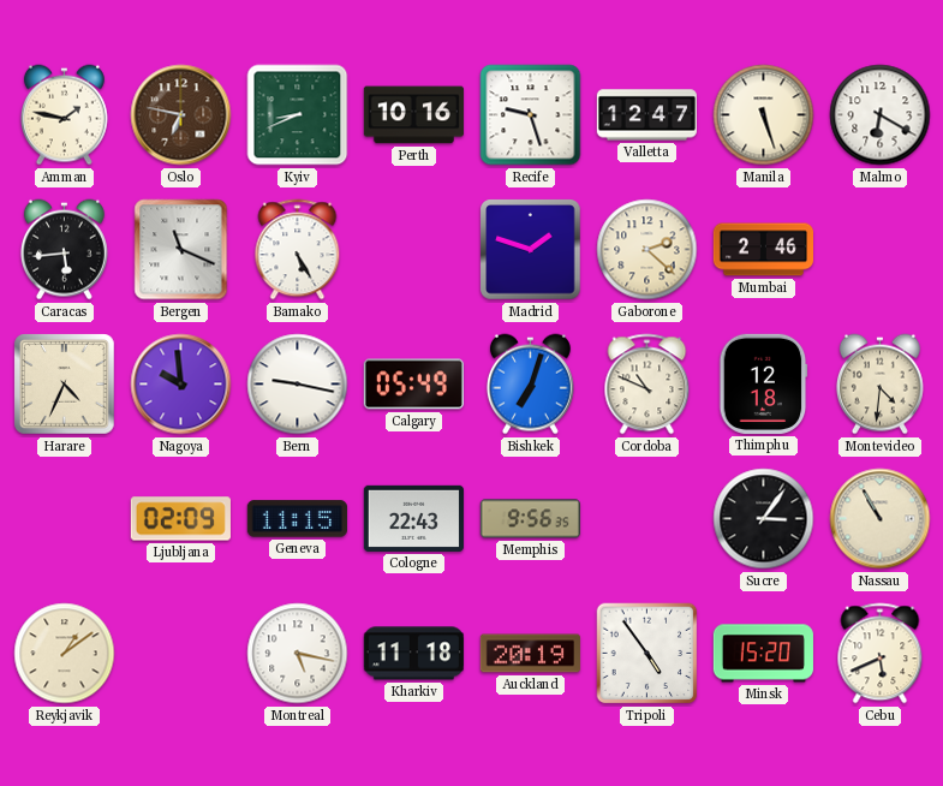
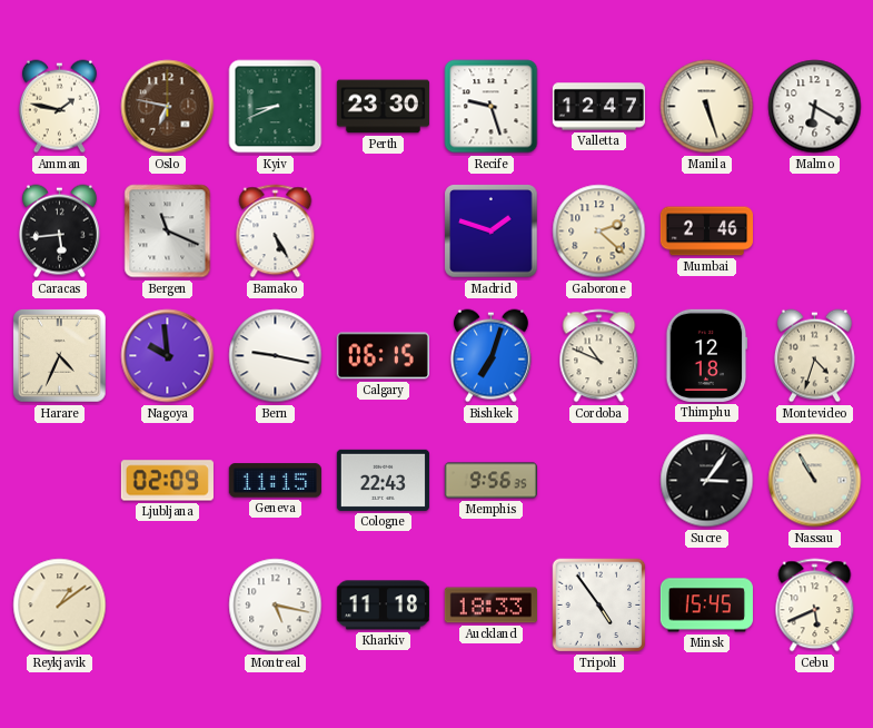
Perth: 10:16 -> 23:30 (383, 107)
Calgary: 05:49 -> 06:15 (383, 356)
Montevideo: 4:31 -> 4:33 (814, 356)
Auckland: 20:19 -> 18:33 (490, 606)
Minsk: 15:20 -> 15:45 (706, 606)
